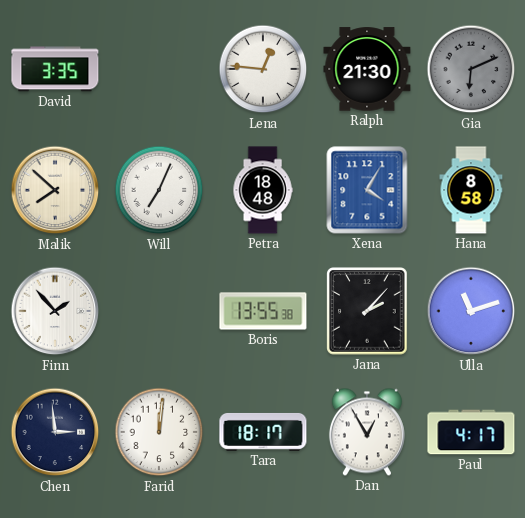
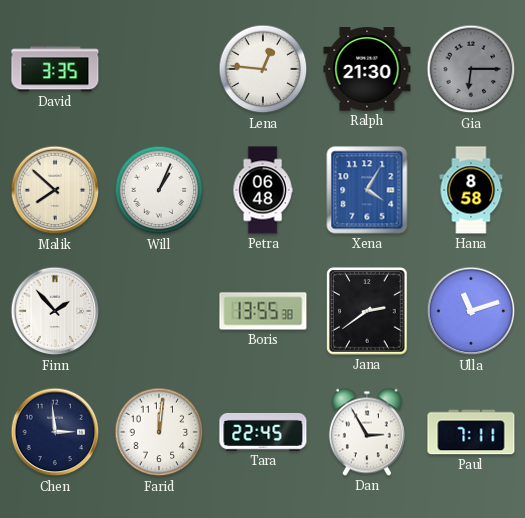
Gia: 6:11 -> 6:15 (471, 69)
Will: 7:04 -> 1:04 (159, 190)
Petra: 18:48 -> 06:48 (263, 190)
Jana: 2:07 -> 2:39 (367, 311)
Tara: 18:17 -> 22:45 (263, 432)
Dan: 12:55 -> 2:55 (367, 432)
Paul: 4:17 -> 7:11 (471, 432)
